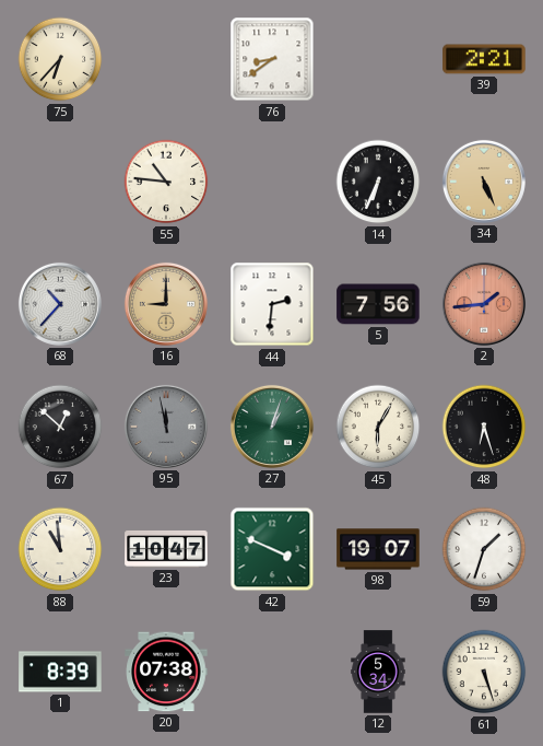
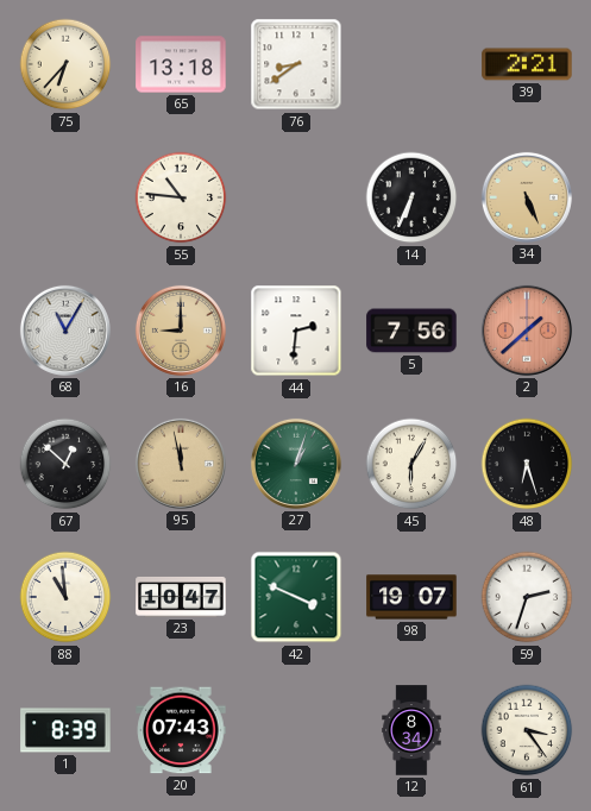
65: none -> 13:18 (181, 64)
68: 10:37 -> 11:05 (65, 331)
2: 1:44 -> 1:38 (527, 331)
95 dial: grey -> champagne (181, 464)
59: 1:33 -> 2:33 (527, 597)
20: 07:38 -> 07:43 (181, 730)
12: 5:34 -> 8:34 (411, 730)
61: 5:27 -> 3:24 (527, 730)
